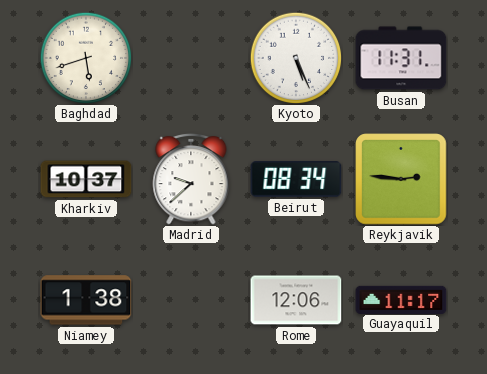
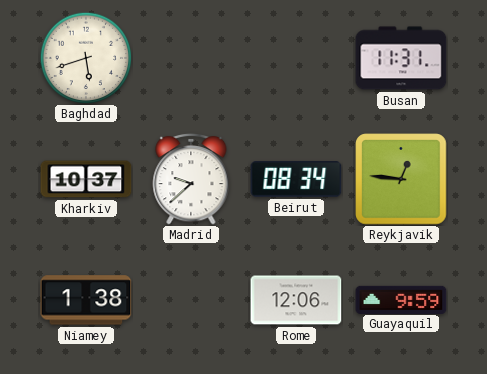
Kyoto: 5:26 -> none (296, 58)
Reykjavik: 2:46 -> 12:46 (401, 179)
Guayaquil: 11:17 -> 9:59 (401, 299)
